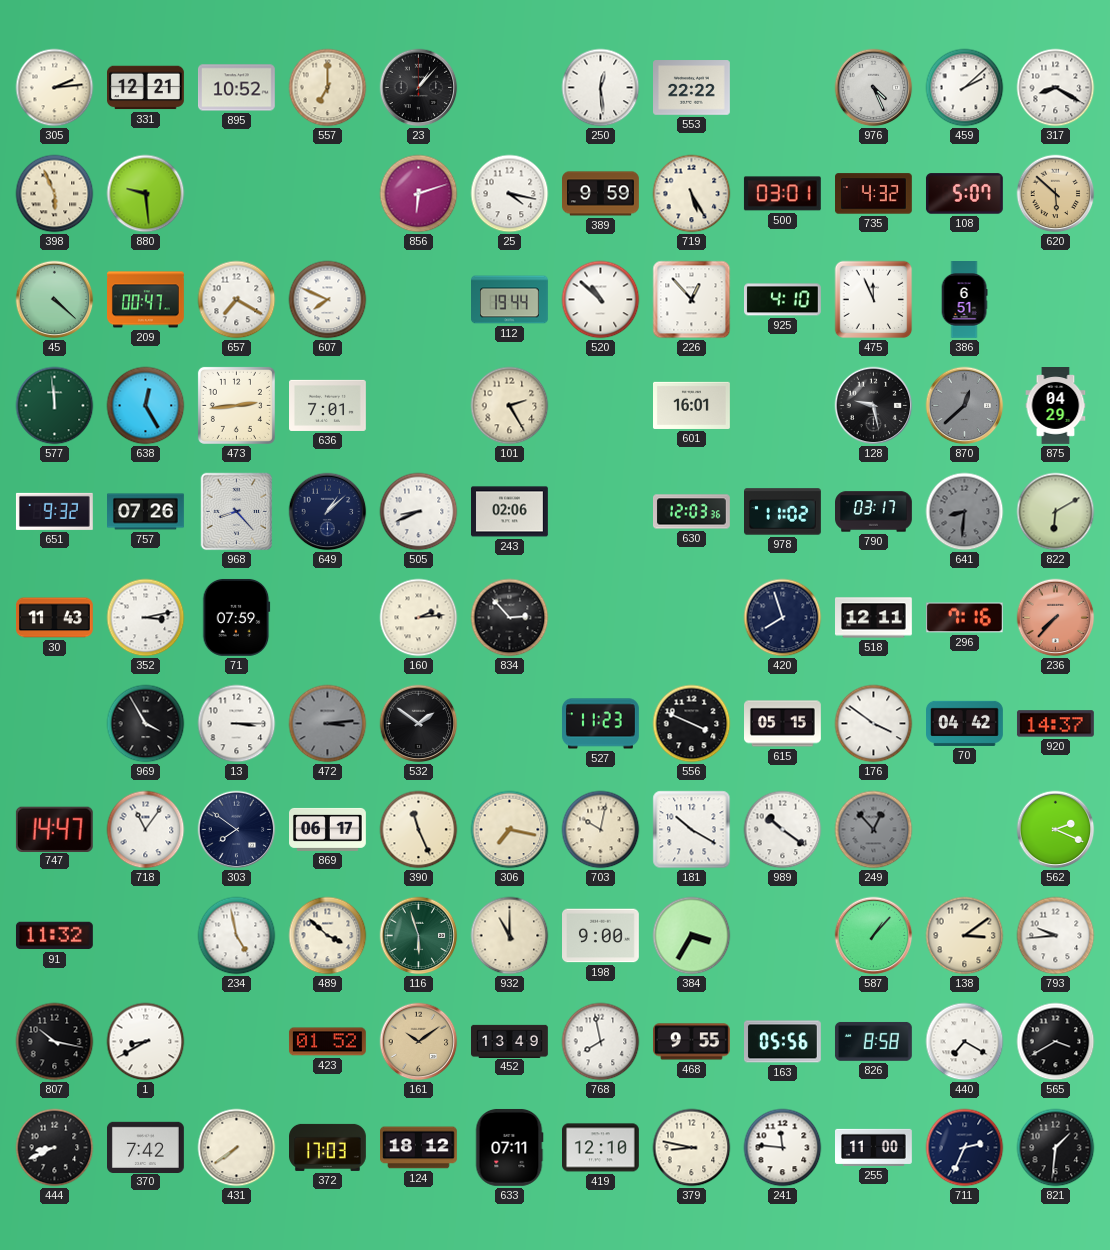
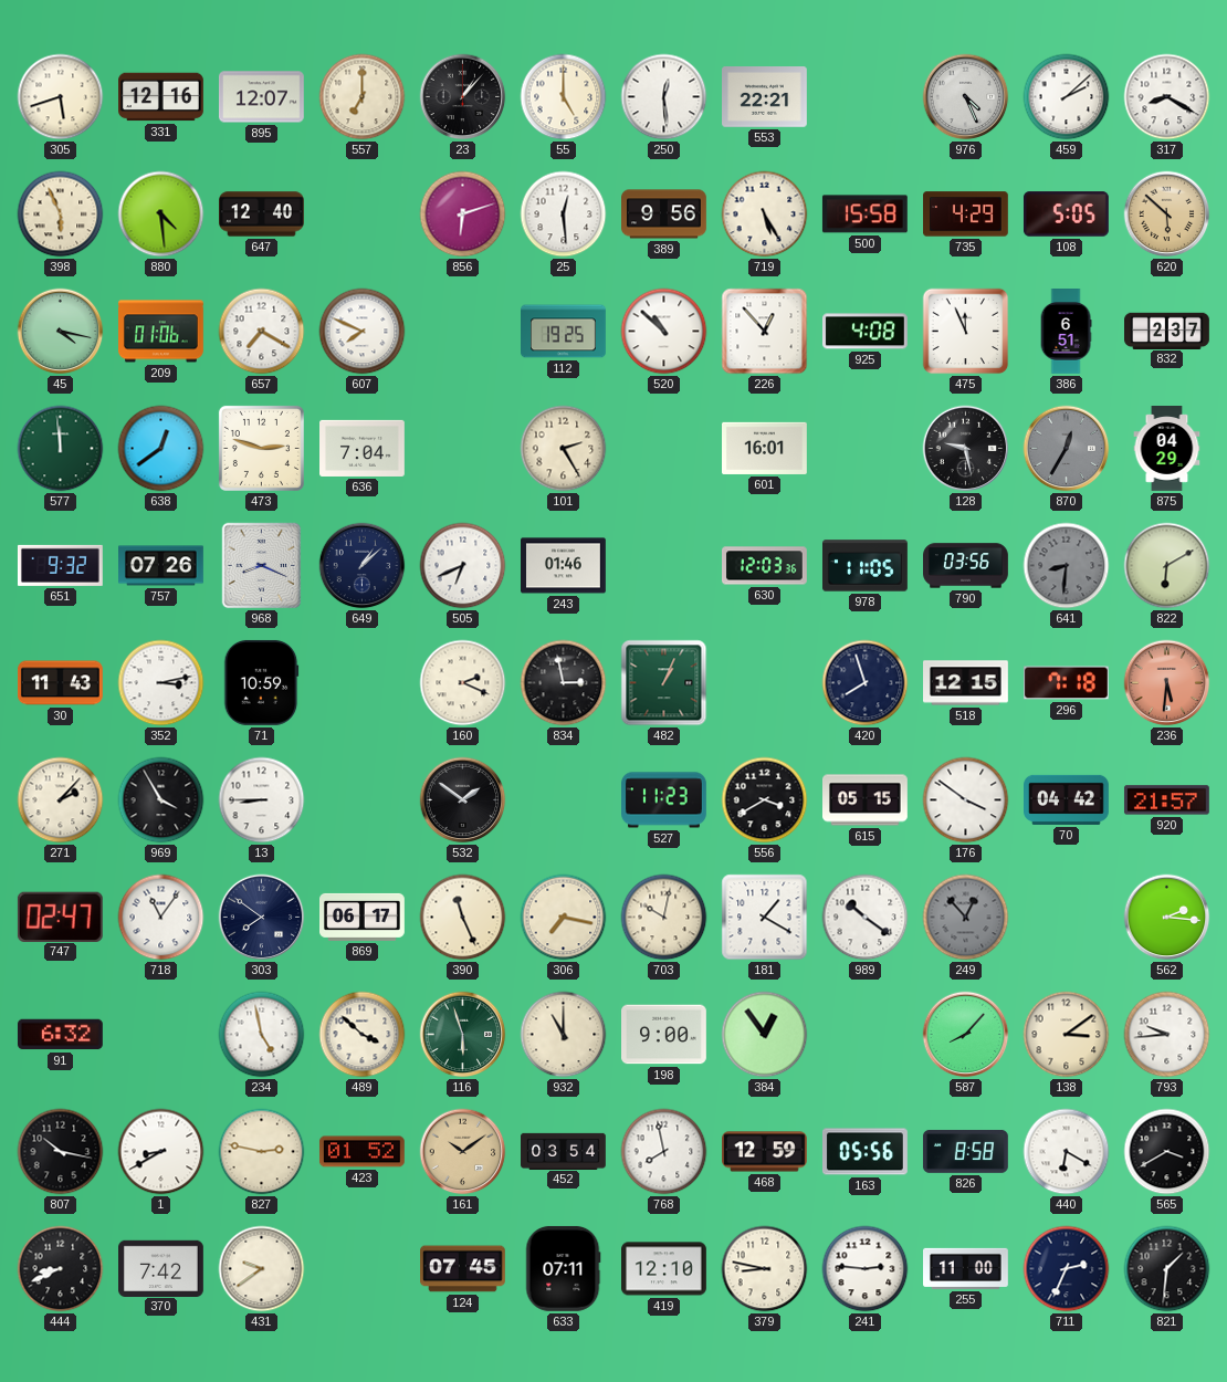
305: 2:14 -> 5:42 (61, 97)
331: 12:21 -> 12:16 (161, 97)
895: 10:52 -> 12:07 (262, 97)
55: none -> 5:00 (564, 97)
553: 22:22 -> 22:21 (765, 97)
880: 9:29 -> 4:29 (161, 214)
647: none -> 12:40 (262, 214)
25: 4:17 -> 12:29 (564, 214)
389: 9:59 -> 9:56 (664, 214)
500: 03:01 -> 15:58 (864, 214)
735: 4:32 -> 4:29 (966, 214)
108: 5:07 -> 5:05 (1066, 214)
45: 4:22 -> 4:17 (61, 332)
209: 00:47 -> 01:06 (161, 332)
112: 19:44 -> 19:25 (564, 332)
925: 4:10 -> 4:08 (866, 332)
832: none -> 2:37 (1167, 331)
638: 12:25 -> 12:39 (161, 449)
473: 2:44 -> 2:48 (261, 448)
636: 7:01 -> 7:04 (363, 448)
870: 12:38 -> 12:35 (1067, 449)
968: 8:23 -> 8:19 (262, 566)
505: 8:41 -> 6:41 (463, 566)
243: 02:06 -> 01:46 (564, 566)
978: 11:02 -> 11:05 (866, 566)
790: 03:17 -> 03:56 (966, 566)
71: 07:59 -> 10:59 (261, 682)
160: 2:14 -> 2:19 (463, 683)
834: 2:53 -> 2:58 (564, 683)
482: none -> 1:04 (664, 683)
518: 12:11 -> 12:15 (966, 683)
296: 7:16 -> 7:18 (1067, 683)
236: 7:37 -> 5:31 (1167, 683)
271: none -> 2:07 (61, 800)
13: 3:15 -> 8:45 (262, 800)
472: 3:14 -> none (328, 724)
556: 3:49 -> 3:40 (765, 800)
920: 14:37 -> 21:57 (1166, 800)
747: 14:47 -> 02:47 (60, 917)
181: 10:20 -> 1:20 (765, 918)
562: 2:19 -> 2:16 (1167, 918)
91: 11:32 -> 6:32 (60, 1035)
384: 3:35 -> 12:54 (765, 1035)
587: 1:07 -> 8:07 (966, 1035)
827: none -> 2:47 (262, 1152)
452: 13:49 -> 03:54 (564, 1151)
468: 9:55 -> 12:59 (765, 1152)
440: 7:20 -> 6:20 (1067, 1152)
431: 7:39 -> 9:39 (262, 1269)
372: 17:03 -> none (328, 1147)
124: 18:12 -> 07:45 (463, 1269)
241: 11:46 -> 2:46 (866, 1269)
